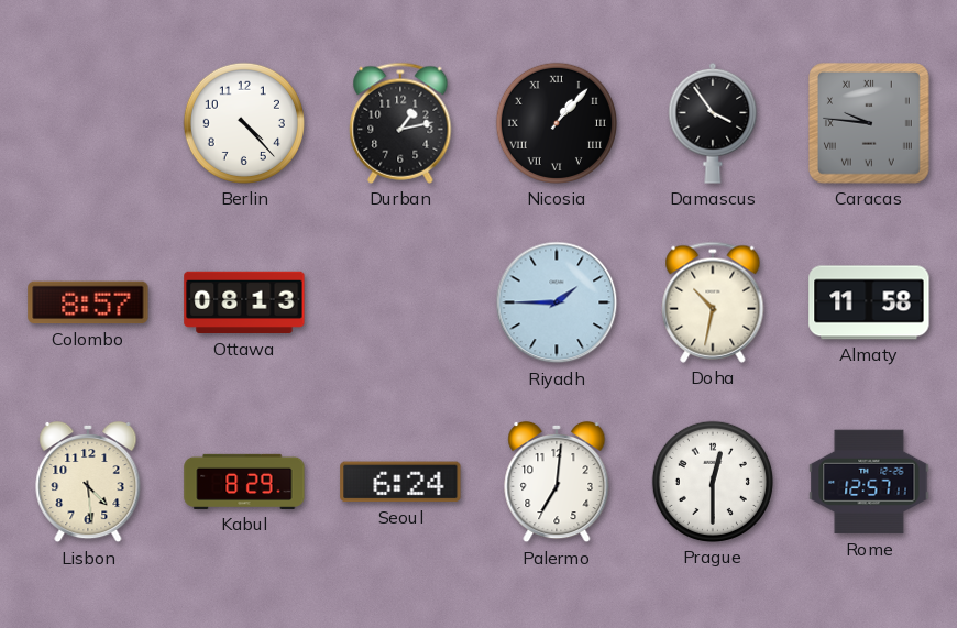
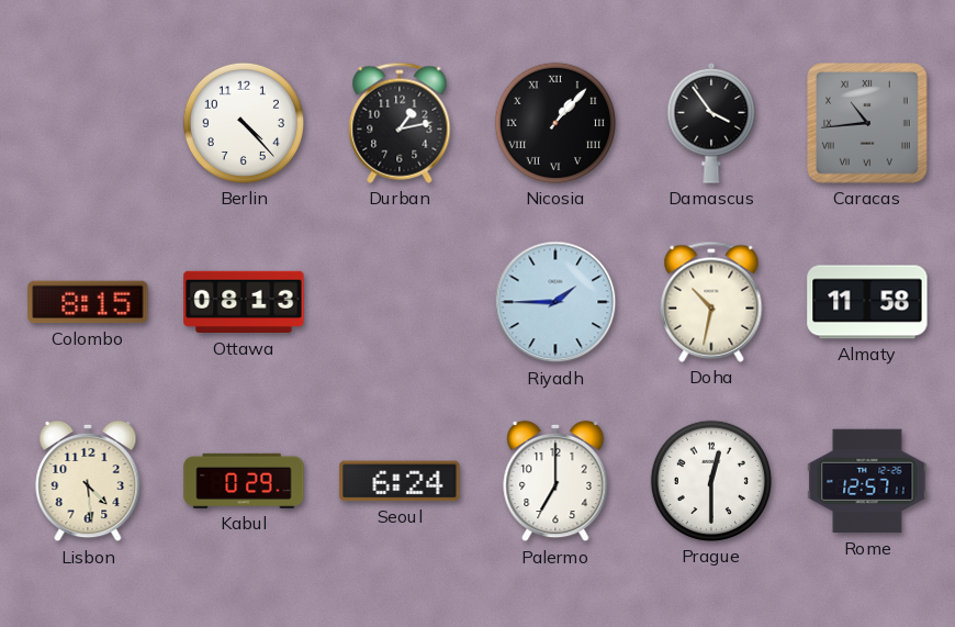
Caracas: 9:46 -> 10:44 (868, 124)
Colombo: 8:57 -> 8:15 (88, 302)
Kabul: 8:29 -> 0:29 (244, 481)
Palermo: 7:01 -> 7:00 (555, 481)
